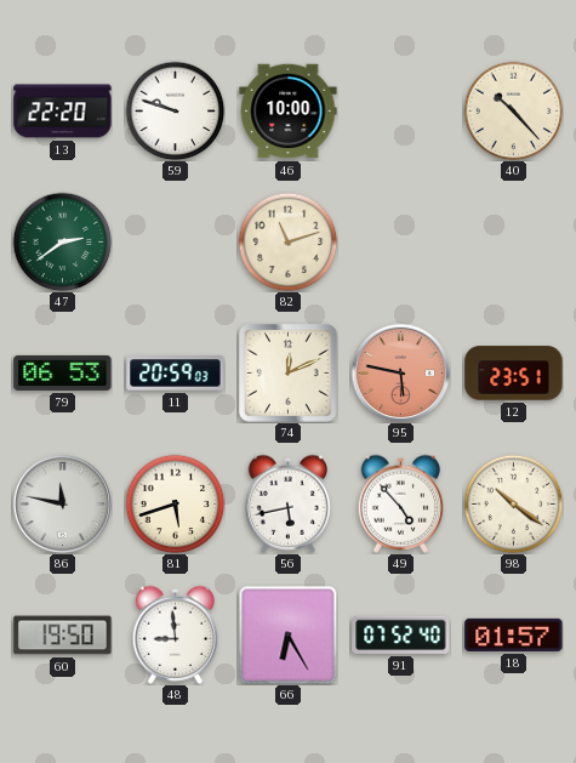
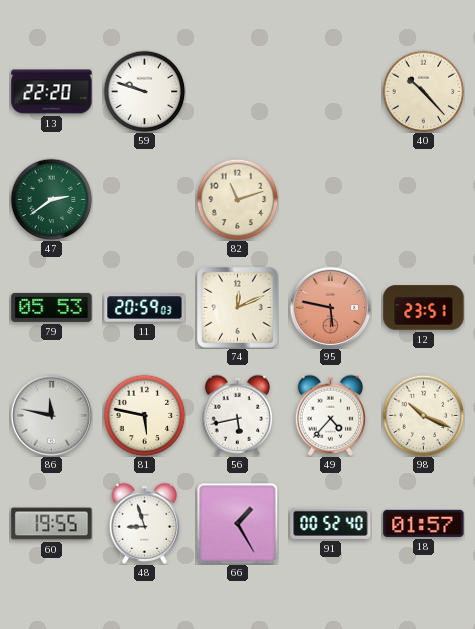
46: 10:00 -> none (289, 112)
79: 06:53 -> 05:53 (52, 307)
81: 5:42 -> 5:47 (144, 415)
49: 4:53 -> 4:37 (331, 415)
98: 10:21 -> 10:19 (423, 415)
60: 19:50 -> 19:55 (52, 524)
48: 8:59 -> 8:57 (145, 523)
66: 6:25 -> 1:25 (237, 523)
91: 07:52 -> 00:52 (331, 523)
